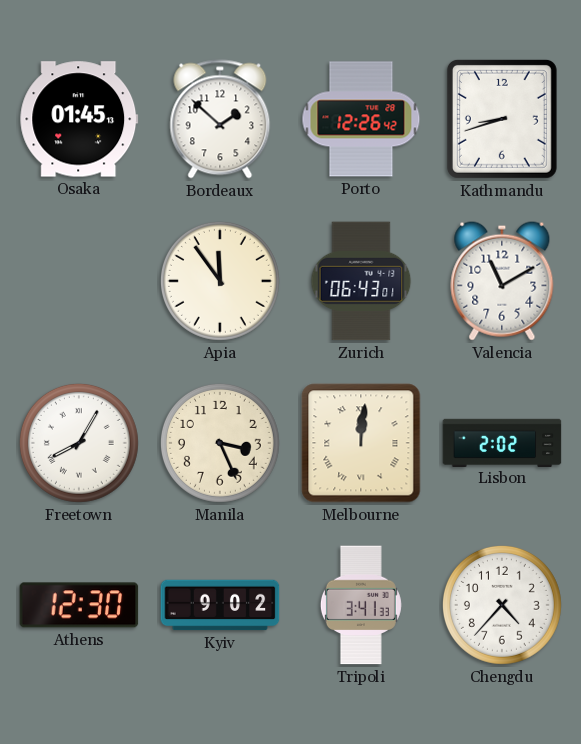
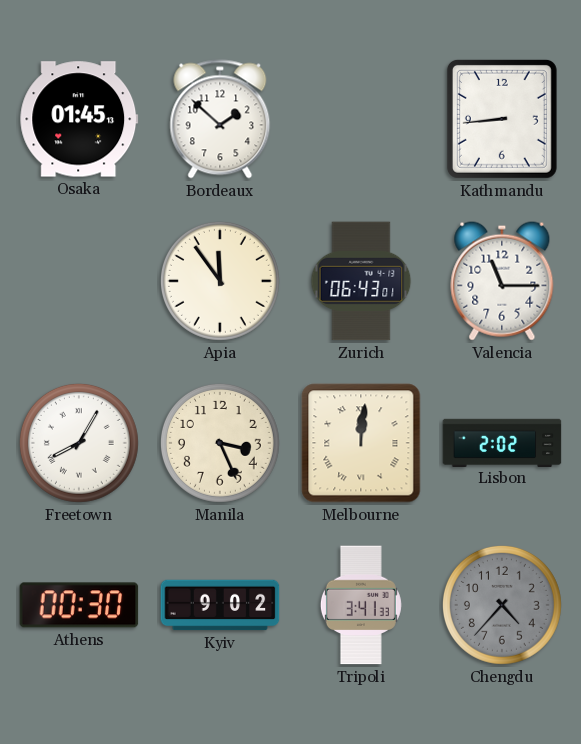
Porto: 12:26 -> none (361, 119)
Kathmandu: 8:42 -> 8:44 (502, 119)
Valencia: 11:10 -> 11:15 (502, 281)
Athens: 12:30 -> 00:30 (79, 605)
Chengdu dial: white -> grey (502, 605)
